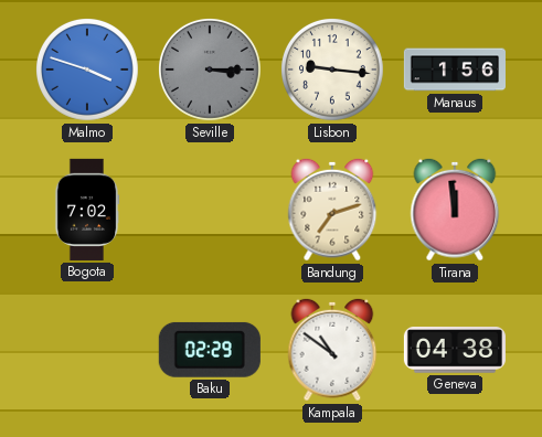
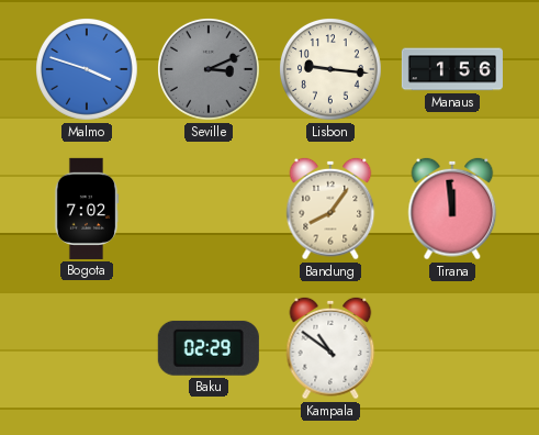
Seville: 3:15 -> 3:11 (210, 70)
Bandung: 7:12 -> 8:06 (330, 209)
Geneva: 04:38 -> none (455, 350)
